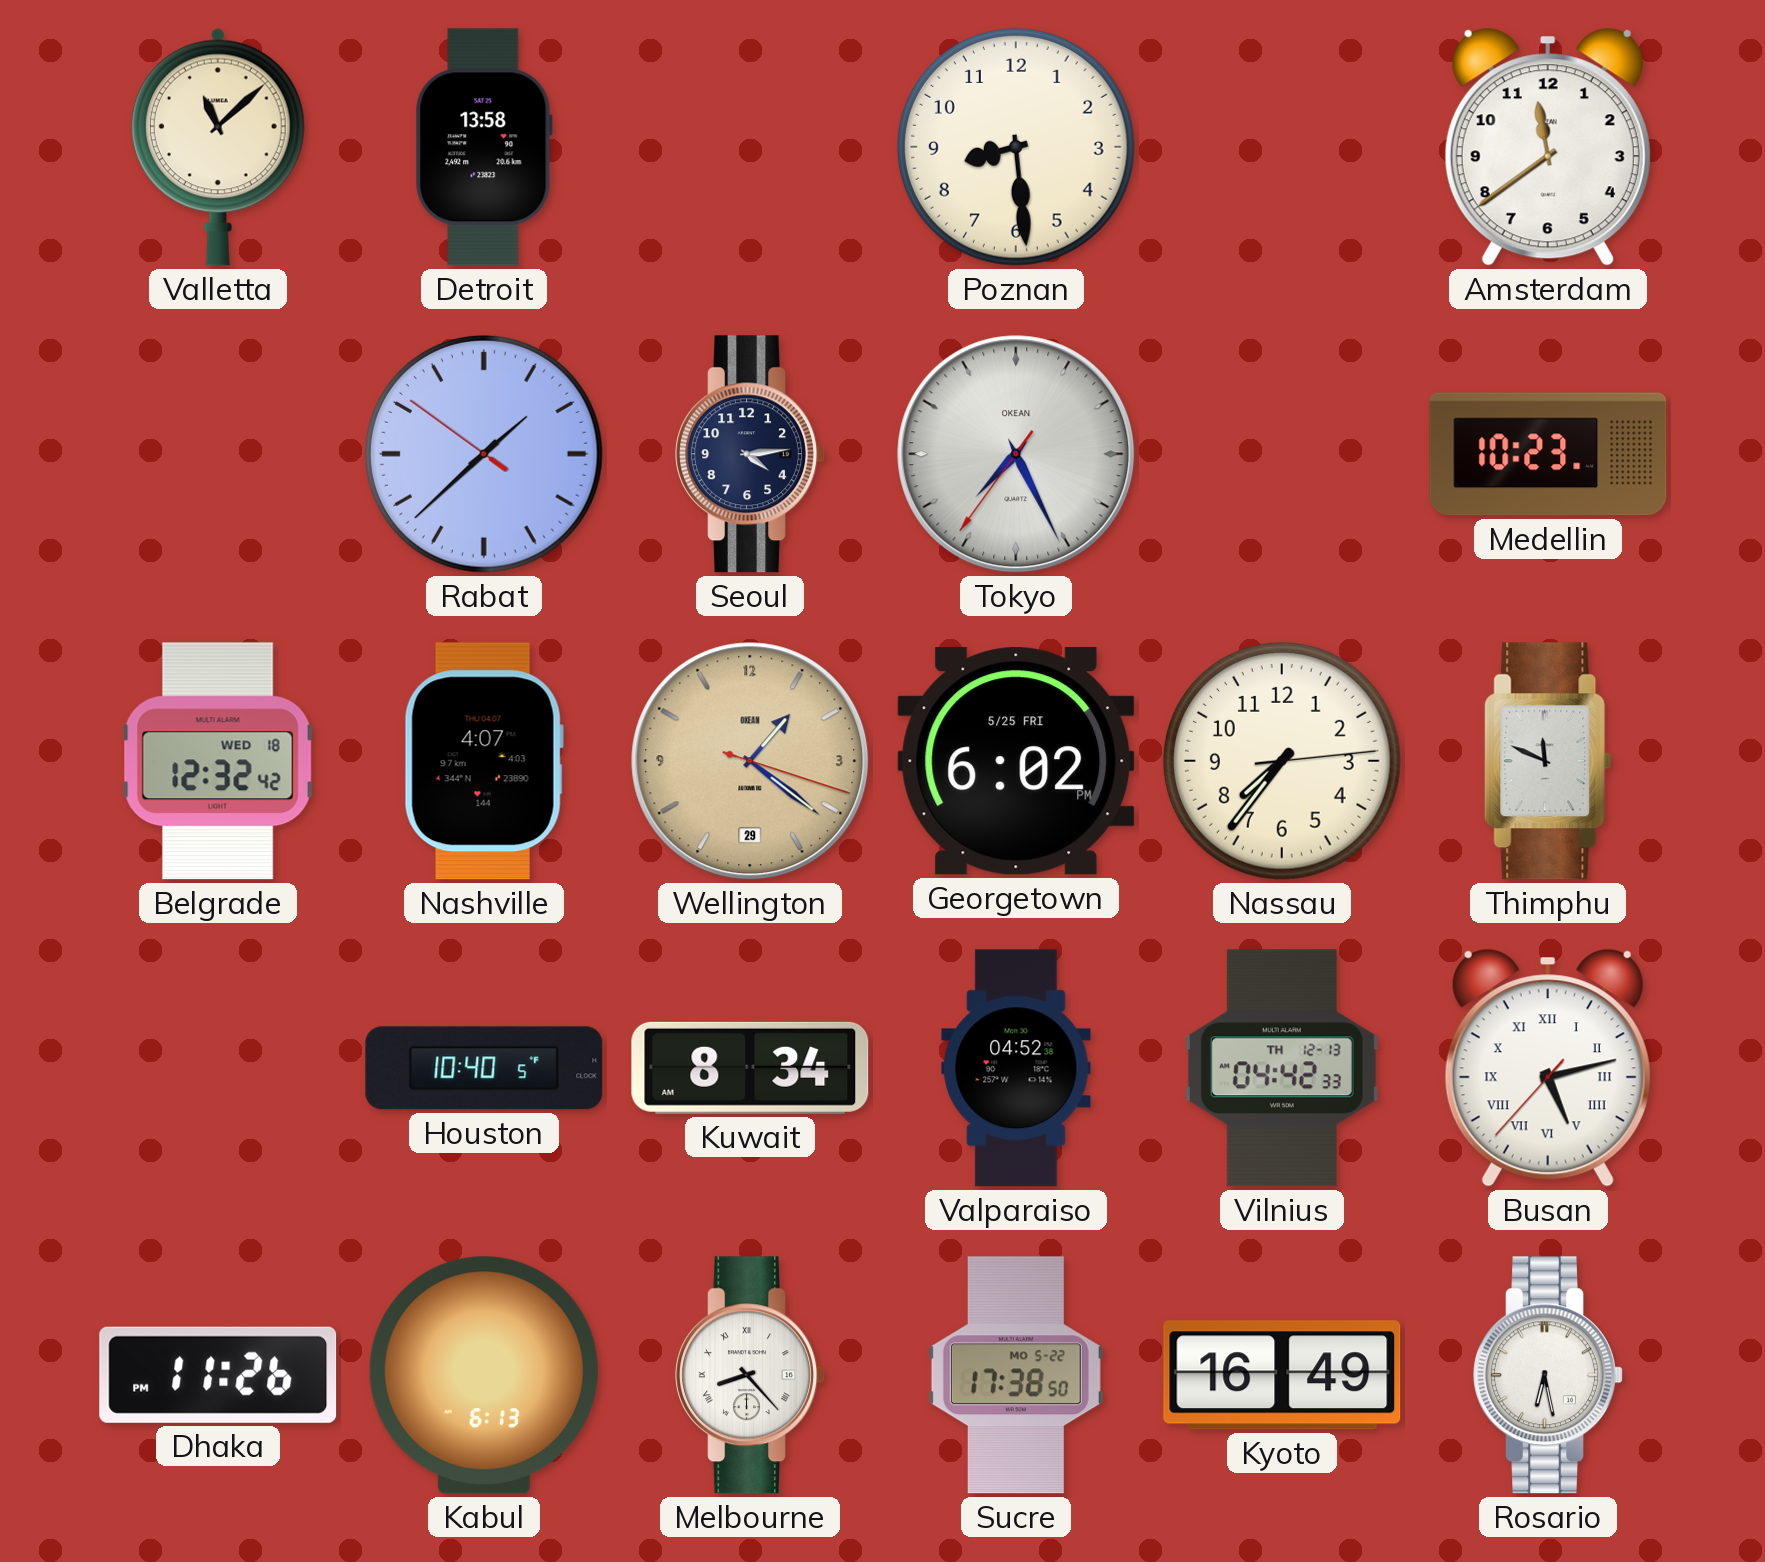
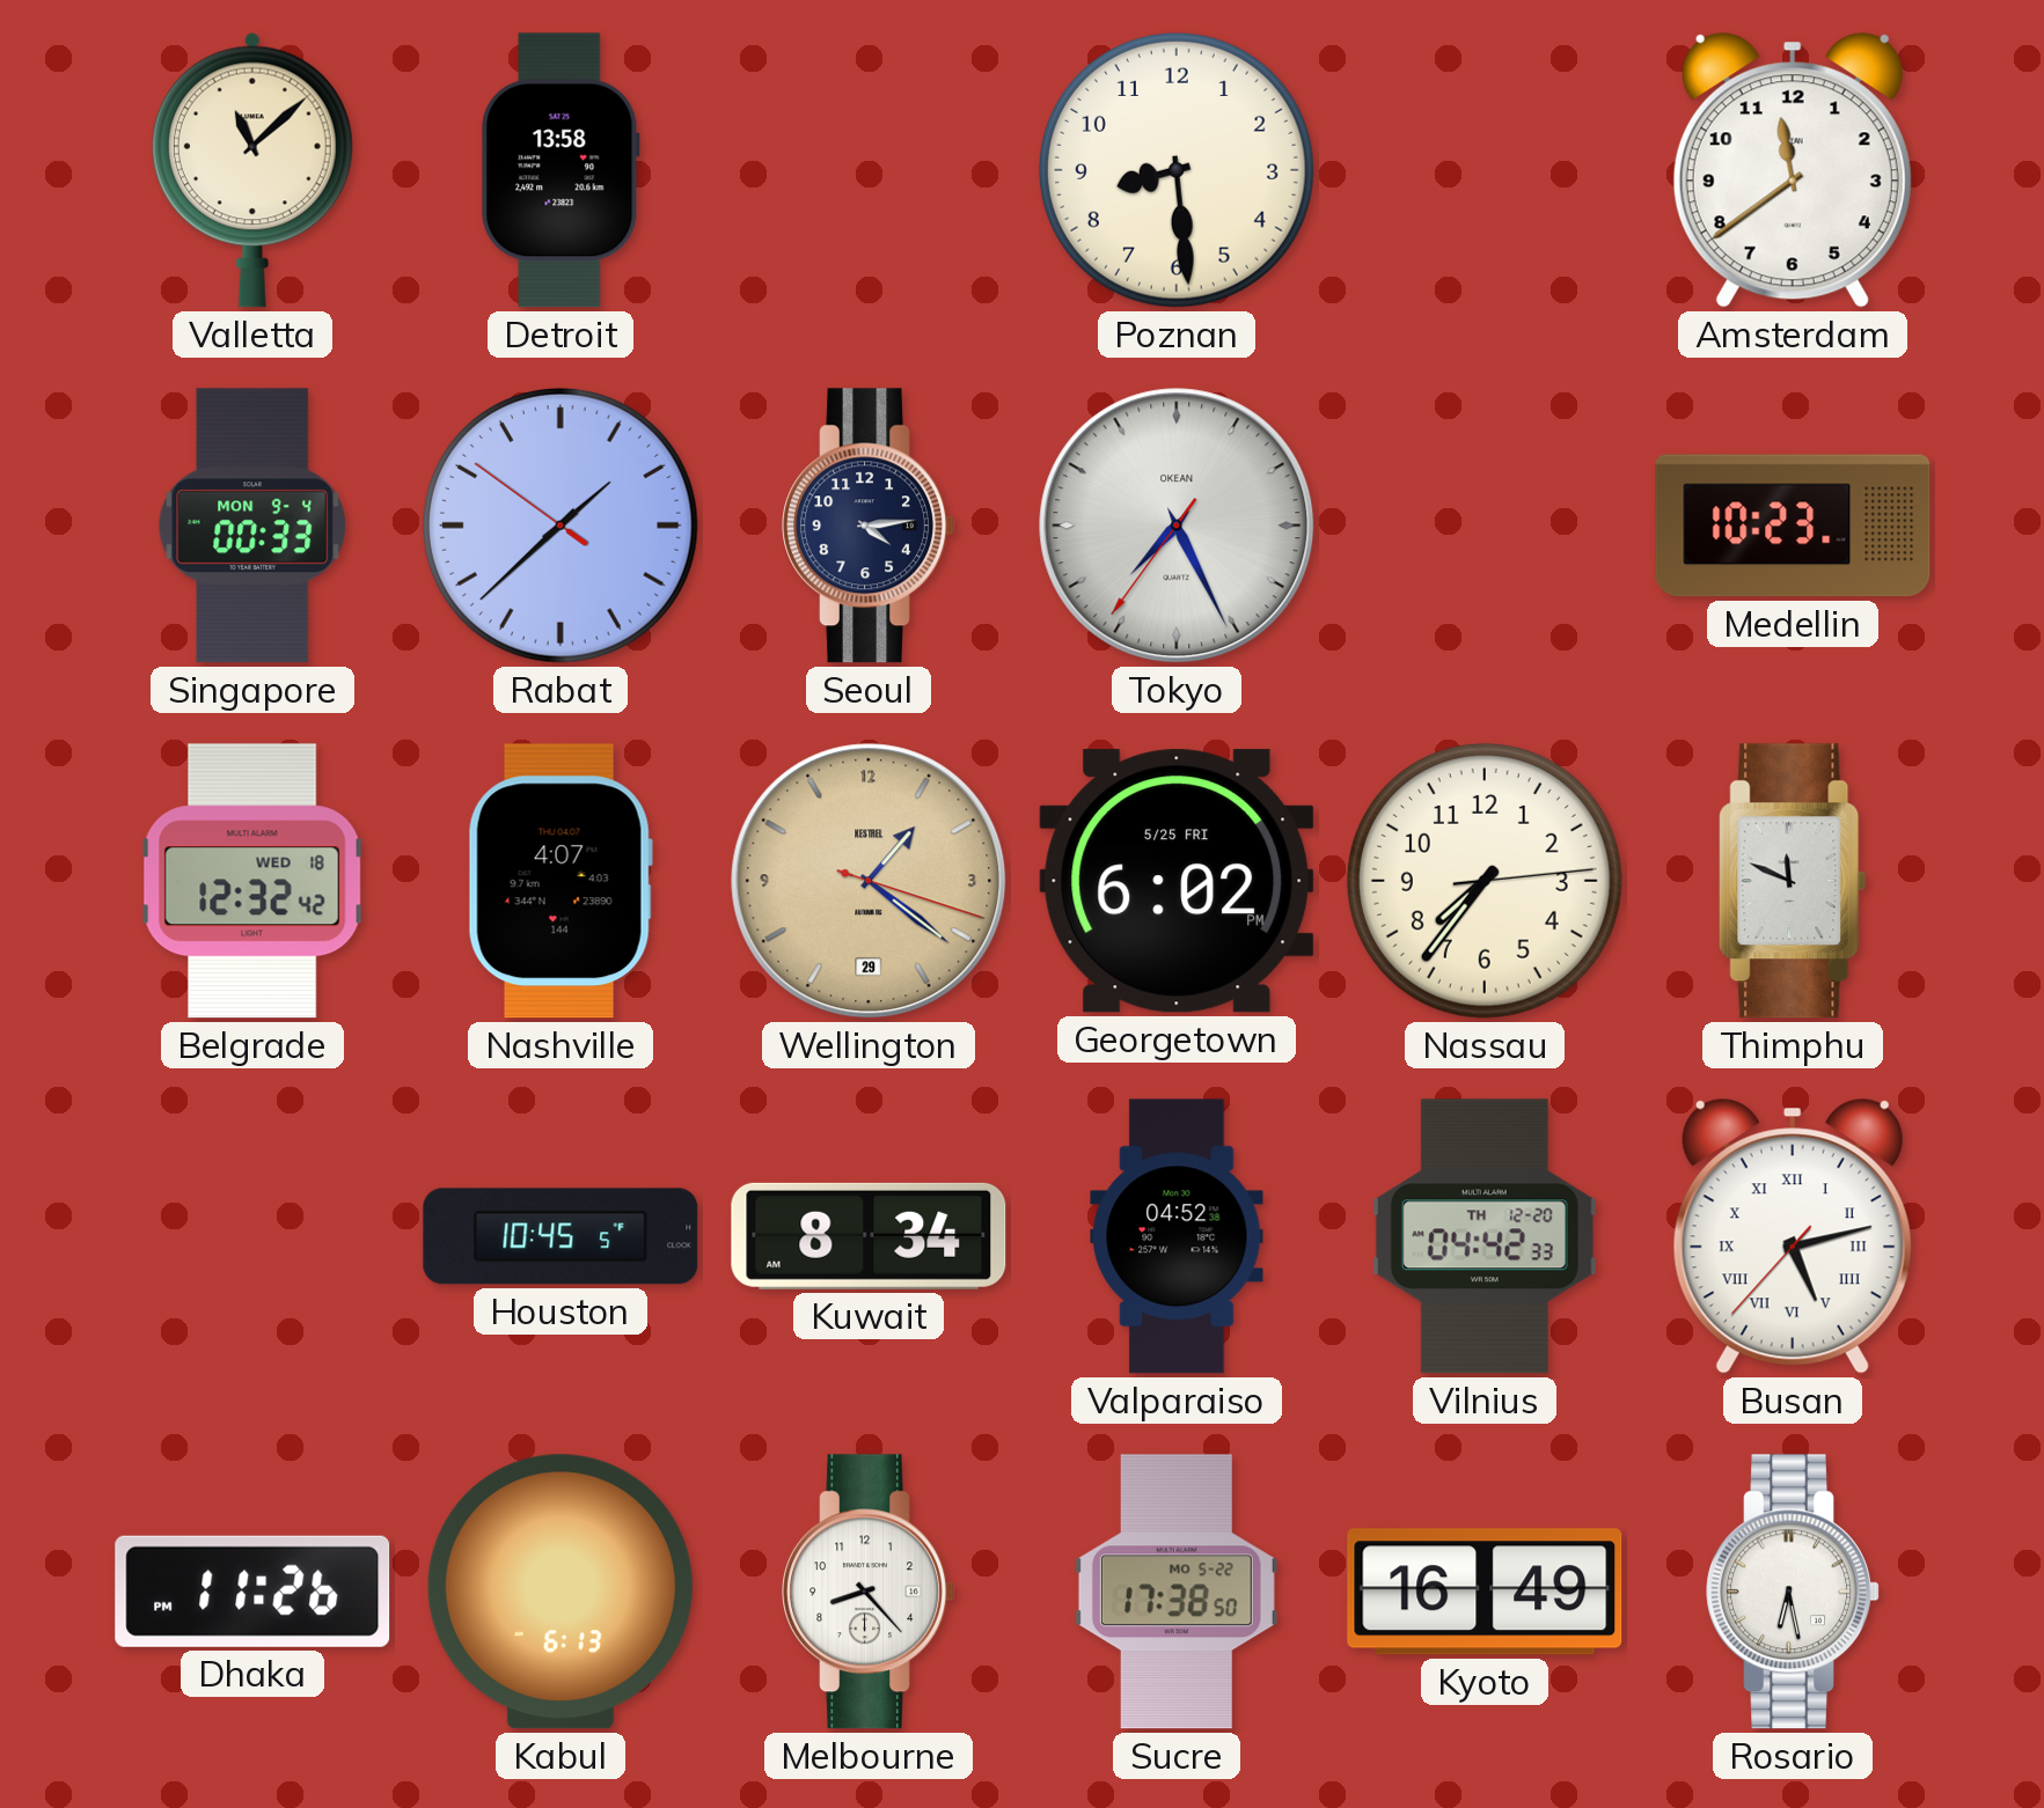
Singapore: none -> 00:33 (252, 526)
Wellington brand: OKEAN -> KESTREL (869, 881)
Houston: 10:40 -> 10:45 (561, 1236)
Vilnius date: TH 12-13 -> TH 12-20 (1485, 1236)
Melbourne numerals: Roman -> Arabic (869, 1592)
